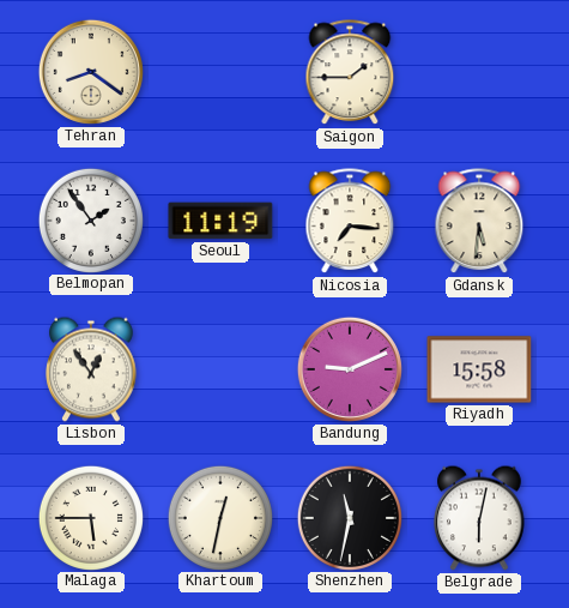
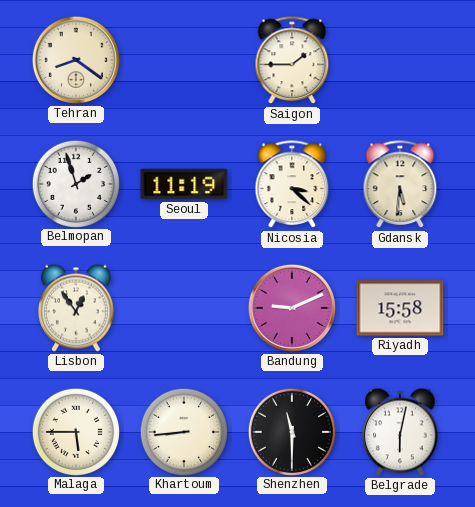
Belmopan: 1:54 -> 1:57 (75, 183)
Nicosia: 7:16 -> 3:22 (292, 185)
Khartoum: 12:32 -> 8:44 (183, 431)
Shenzhen: 11:32 -> 11:30 (291, 431)
